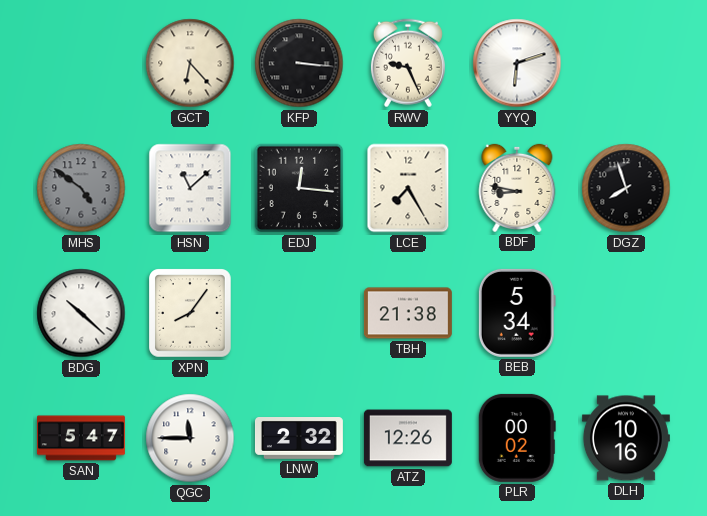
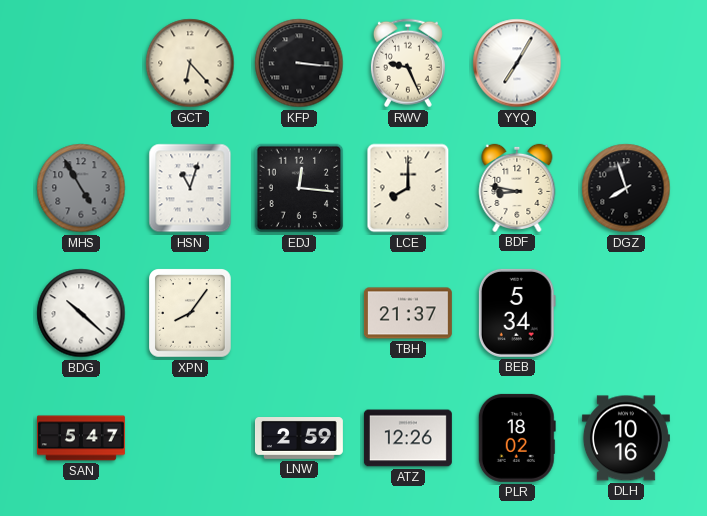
YYQ: 6:12 -> 7:05 (517, 63)
MHS: 4:51 -> 4:55 (81, 188)
HSN: 11:08 -> 11:03 (190, 188)
LCE: 7:25 -> 8:00 (408, 188)
TBH: 21:38 -> 21:37 (408, 313)
QGC: 11:45 -> none (190, 438)
LNW: 2:32 -> 2:59 (299, 439)
PLR: 00:02 -> 18:02 (517, 438)
